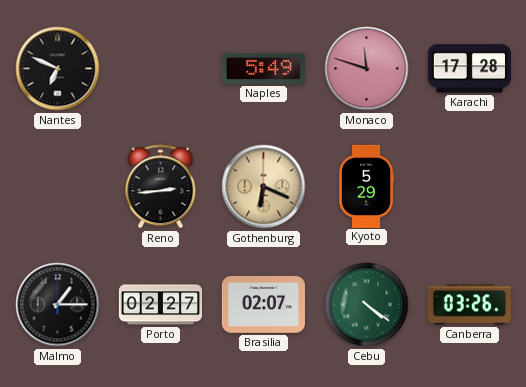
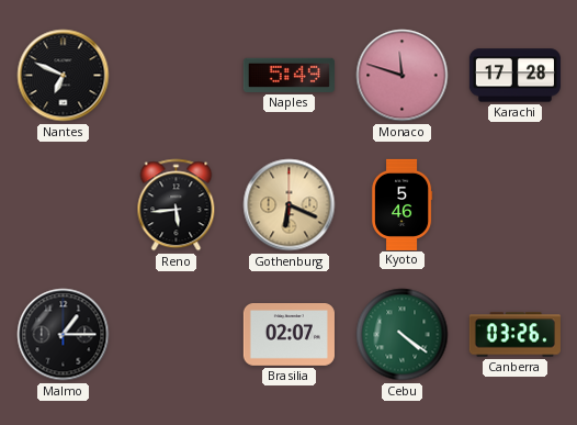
Reno: 2:44 -> 5:44 (177, 205)
Kyoto: 5:29 -> 5:46 (403, 204)
Porto: 02:27 -> none (160, 305)
